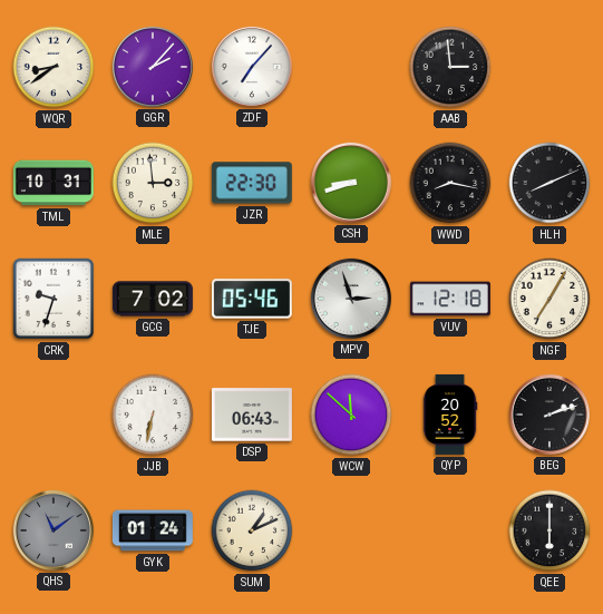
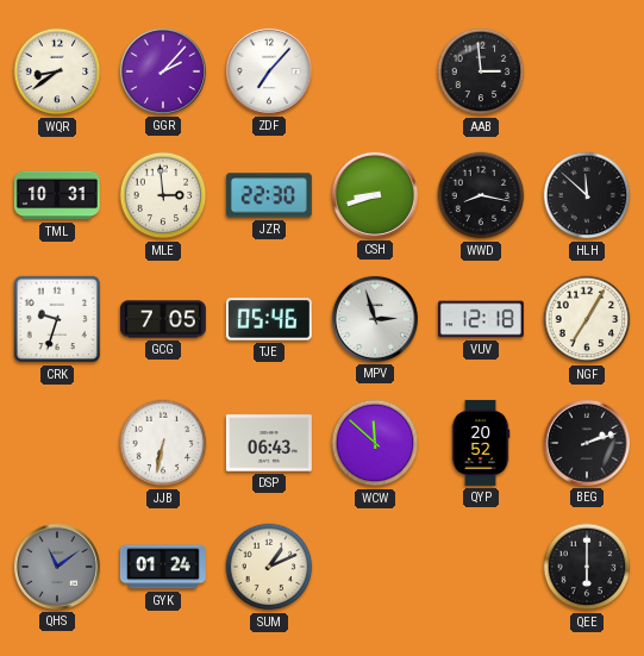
HLH: 8:11 -> 11:52 (587, 195)
GCG: 7:02 -> 7:05 (163, 319)
